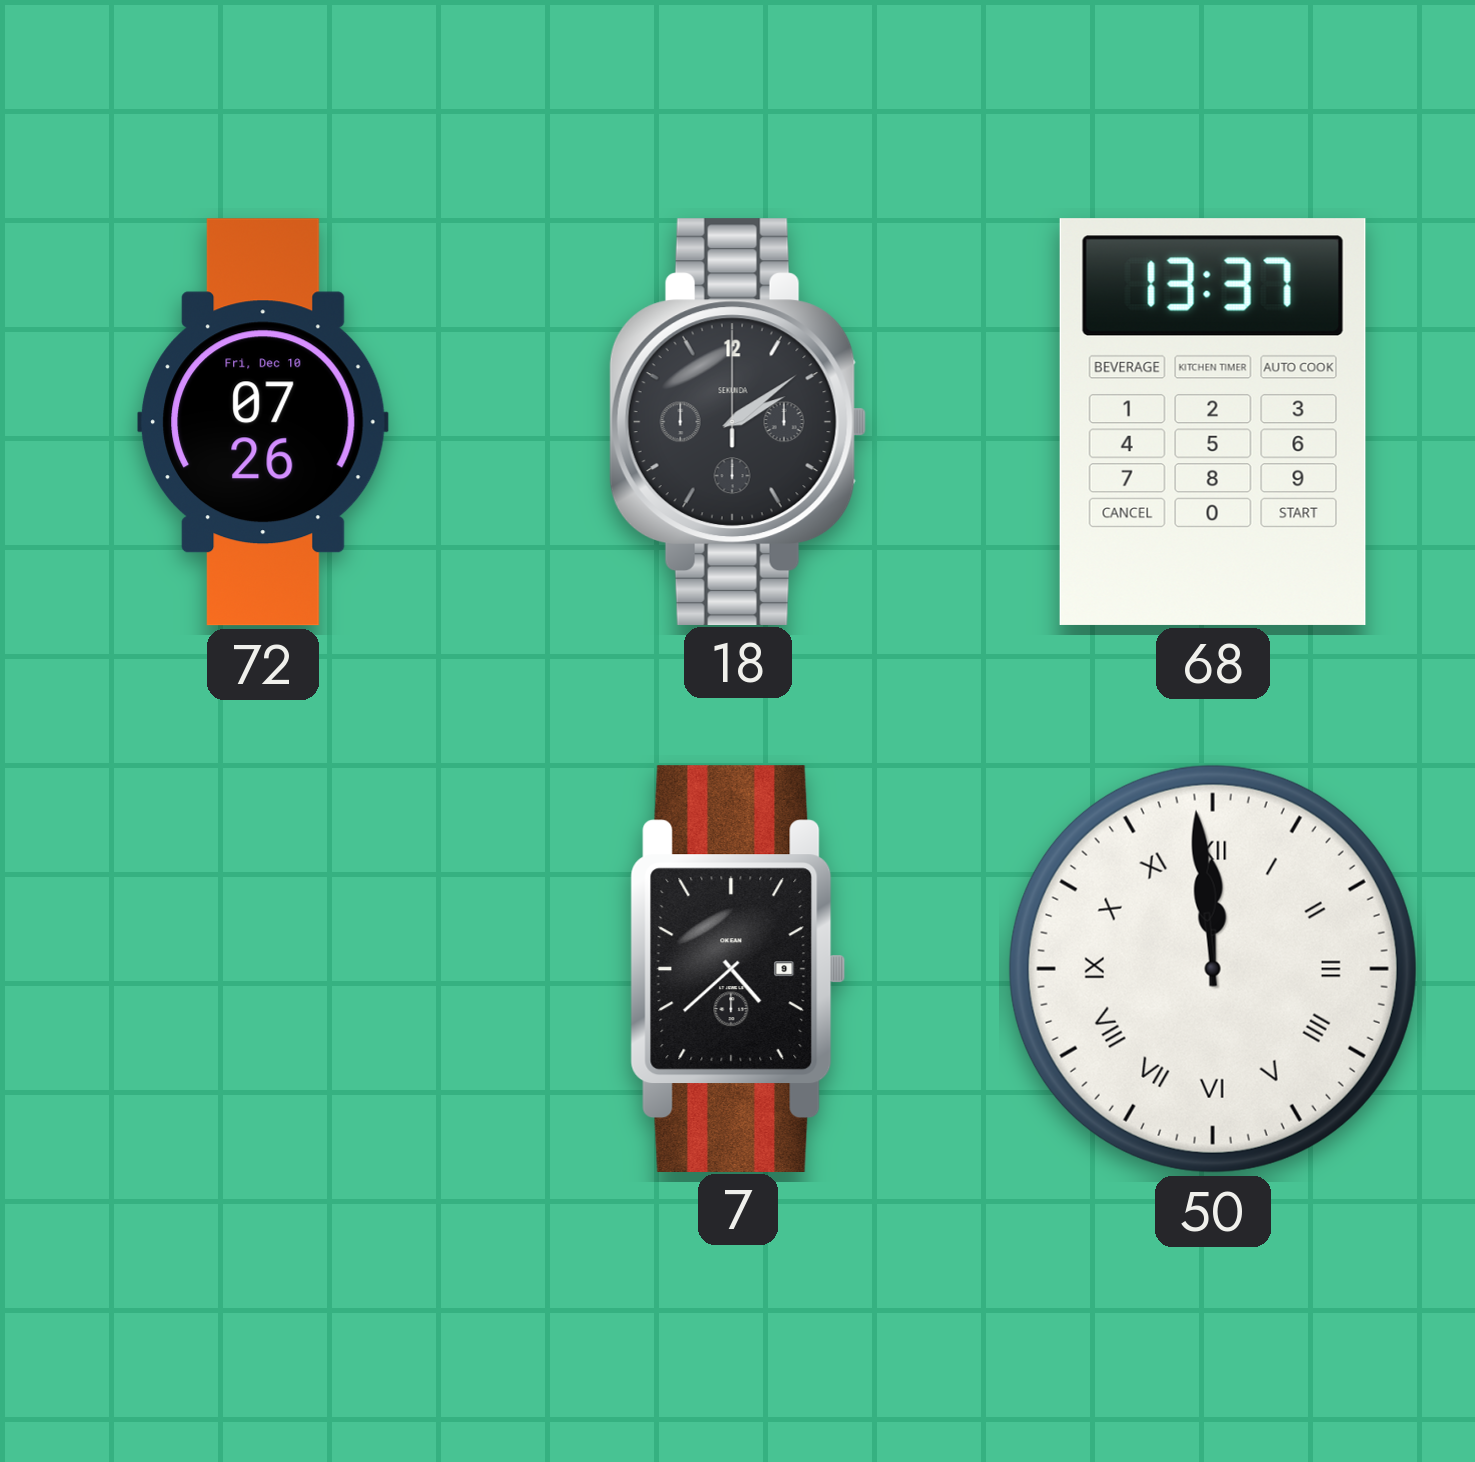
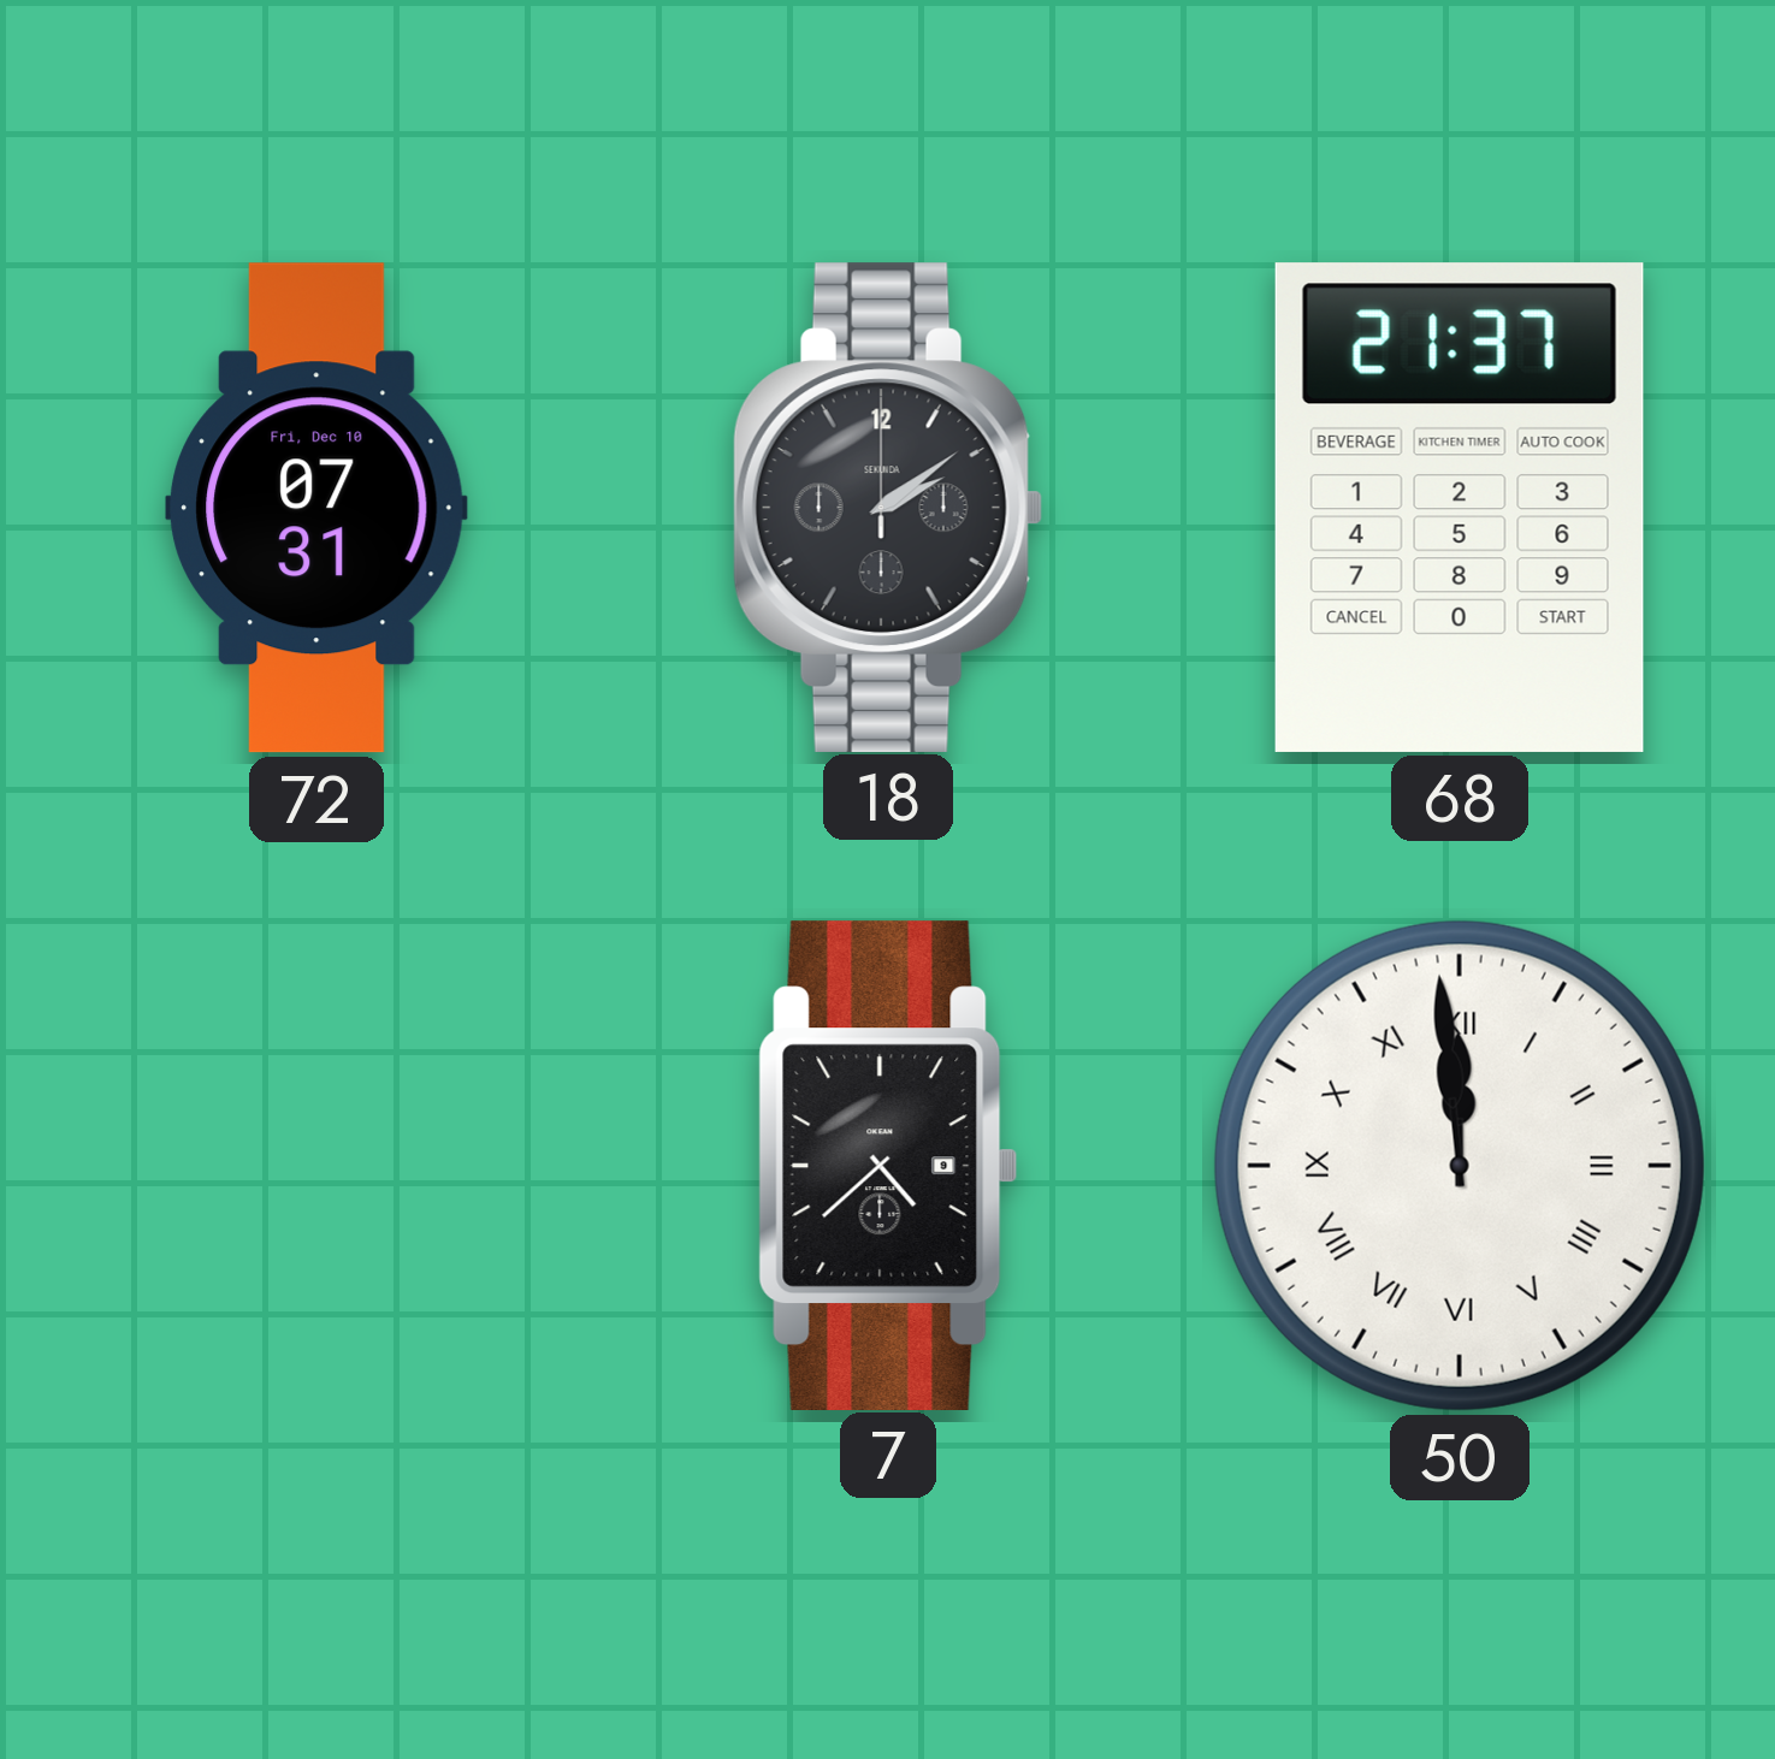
72: 07:26 -> 07:31 (318, 508)
68: 13:37 -> 21:37 (1460, 508)
